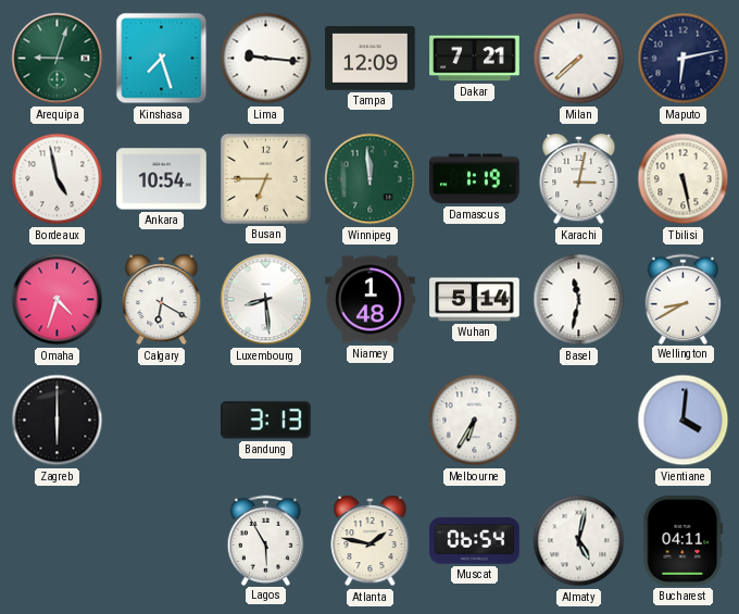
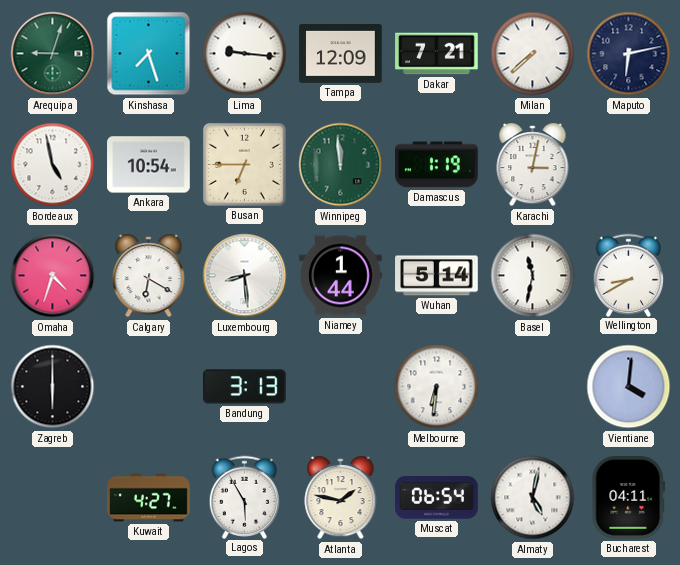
Tbilisi: 5:28 -> none (684, 179)
Niamey: 1:48 -> 1:44 (341, 276)
Melbourne: 6:35 -> 6:31 (437, 387)
Kuwait: none -> 4:27 (149, 498)
